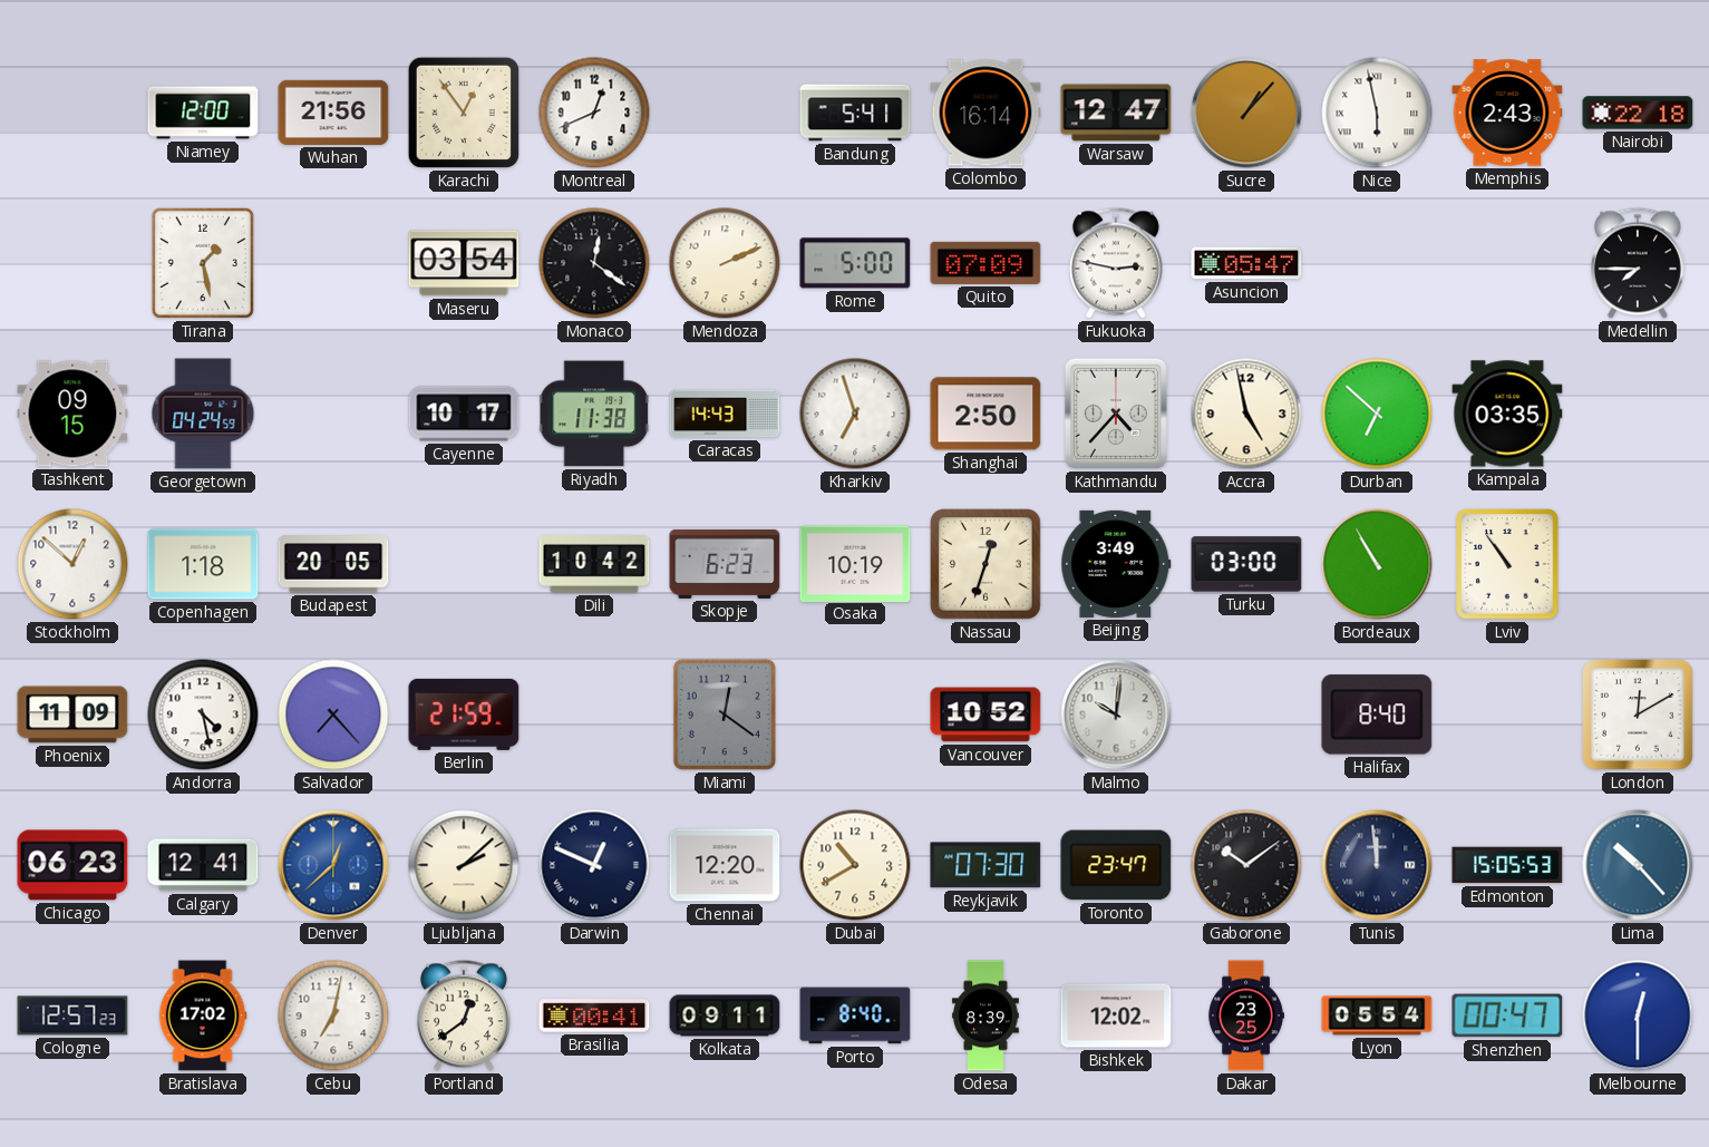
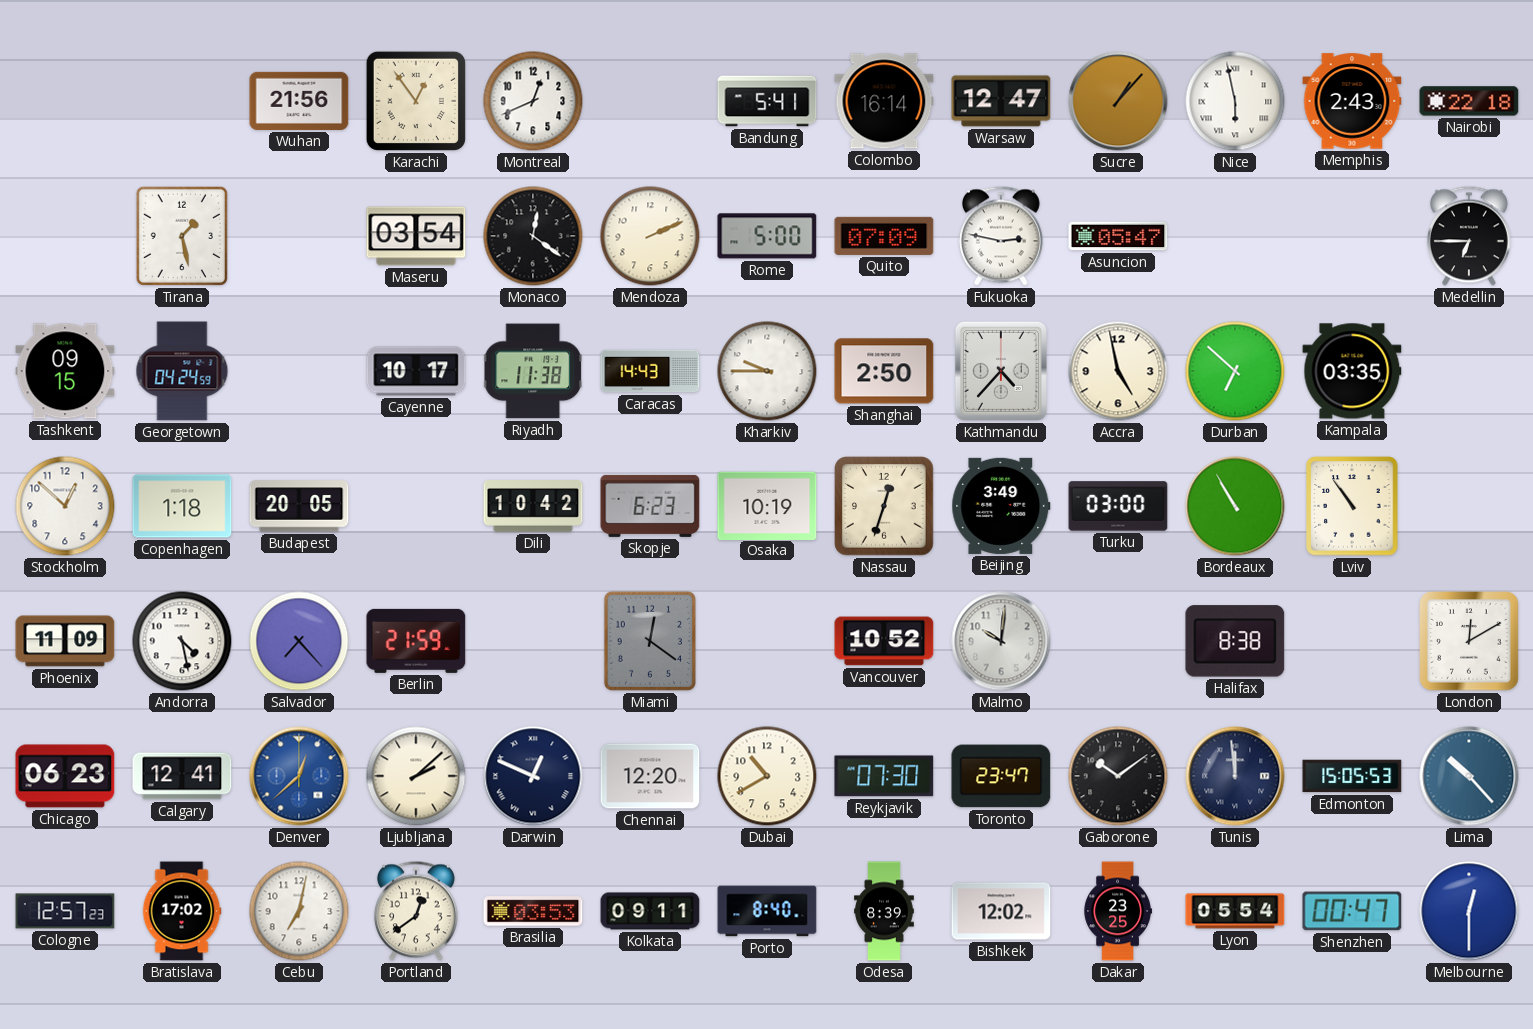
Niamey: 12:00 -> none (203, 113)
Medellin: 7:45 -> 6:45 (1469, 236)
Kharkiv: 6:57 -> 9:45 (767, 371)
Halifax: 8:40 -> 8:38 (1235, 641)
Brasilia: 00:41 -> 03:53 (533, 911)
